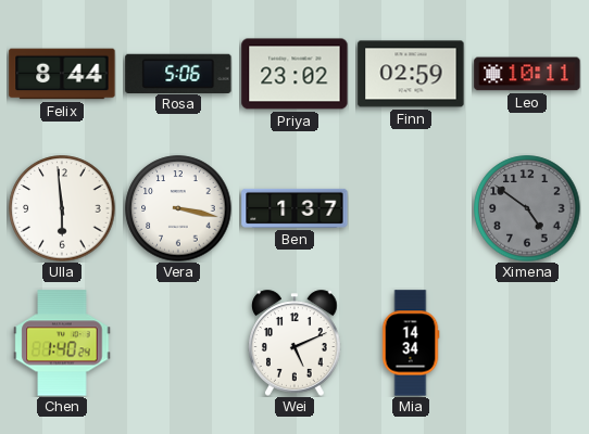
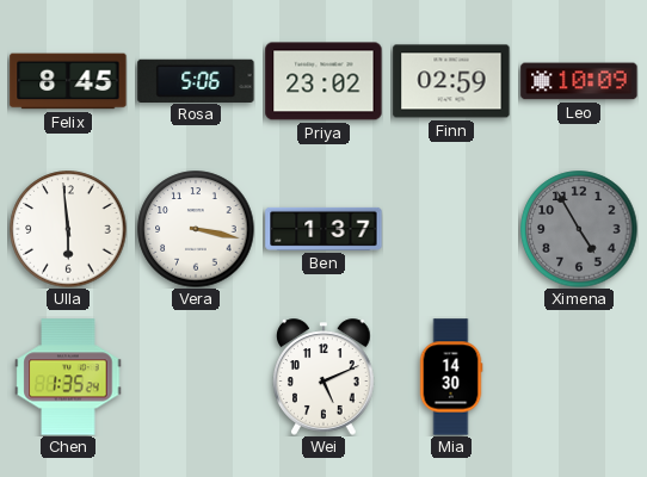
Felix: 8:44 -> 8:45 (68, 81)
Leo: 10:11 -> 10:09 (579, 81)
Ximena: 4:51 -> 4:55 (579, 229)
Chen: 1:40 -> 1:35 (68, 377)
Mia: 14:34 -> 14:30 (451, 377)
